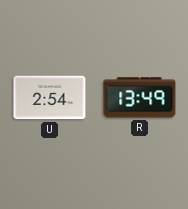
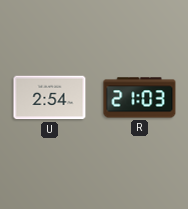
R: 13:49 -> 21:03 (140, 98)
